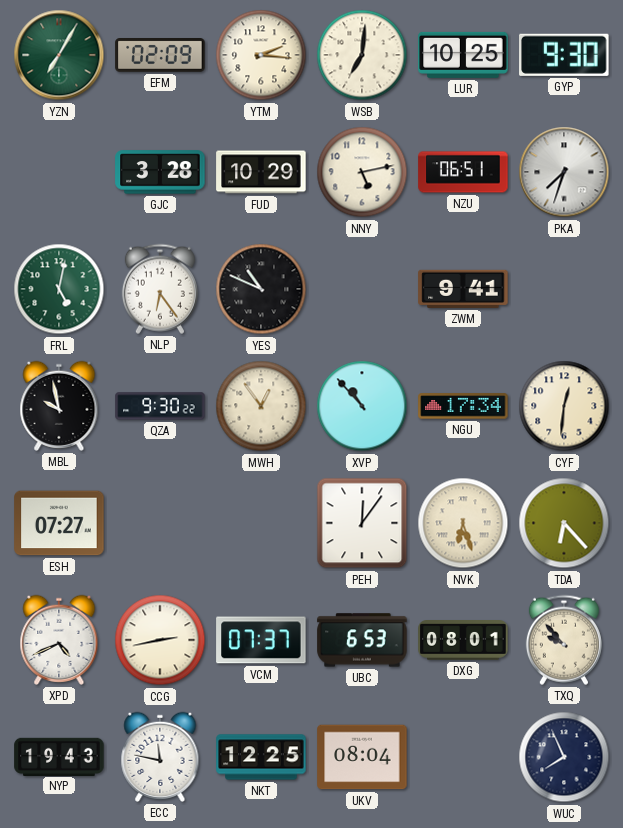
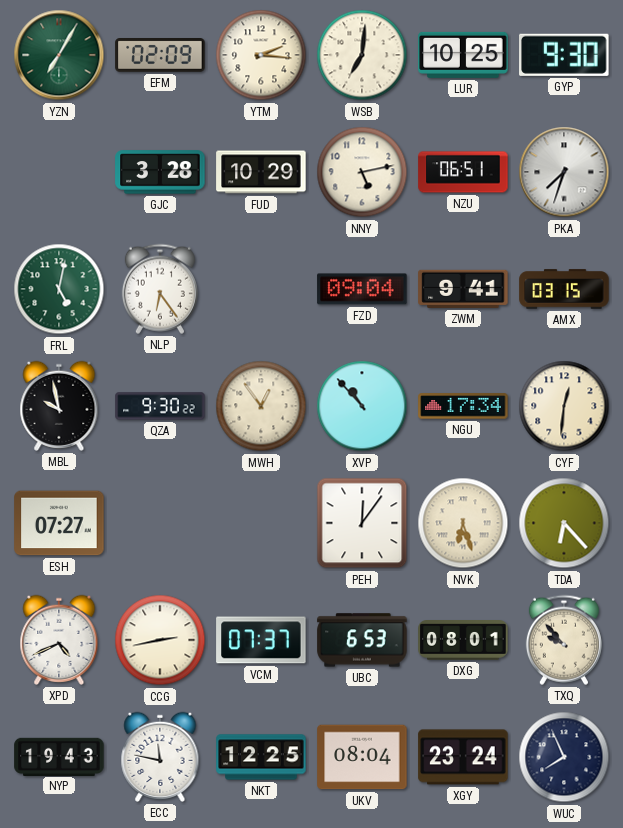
YES: 10:49 -> none (261, 289)
FZD: none -> 09:04 (362, 289)
AMX: none -> 03:15 (564, 289)
XGY: none -> 23:24 (463, 757)
